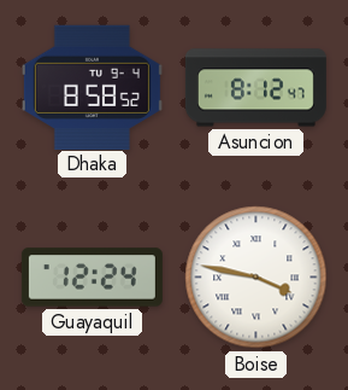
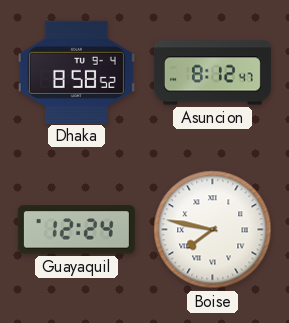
Boise: 3:47 -> 7:47 (213, 230)
